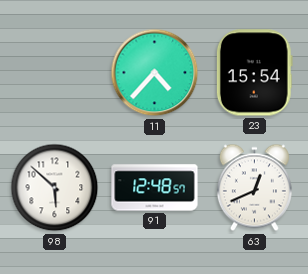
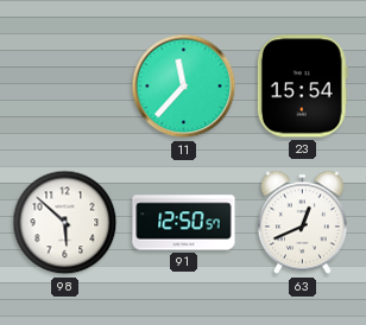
11: 4:37 -> 11:37 (184, 87)
91: 12:48 -> 12:50 (184, 223)
